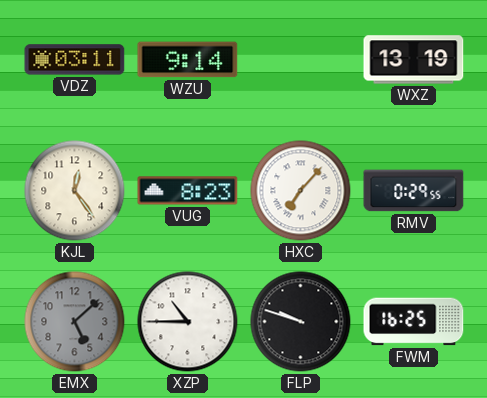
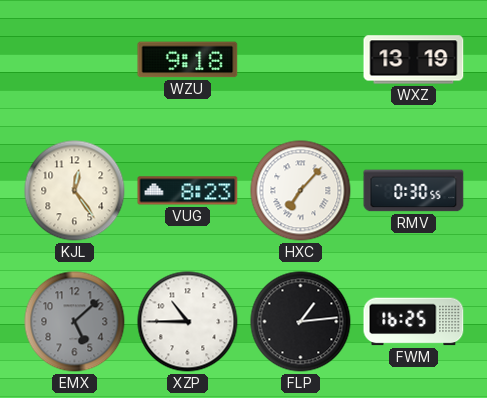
VDZ: 03:11 -> none (75, 60)
WZU: 9:14 -> 9:18 (188, 60)
RMV: 0:29 -> 0:30 (414, 191)
FLP: 9:48 -> 1:14 (301, 322)
